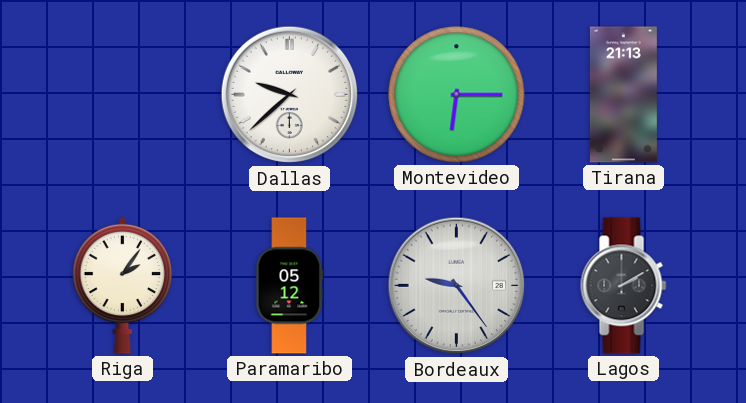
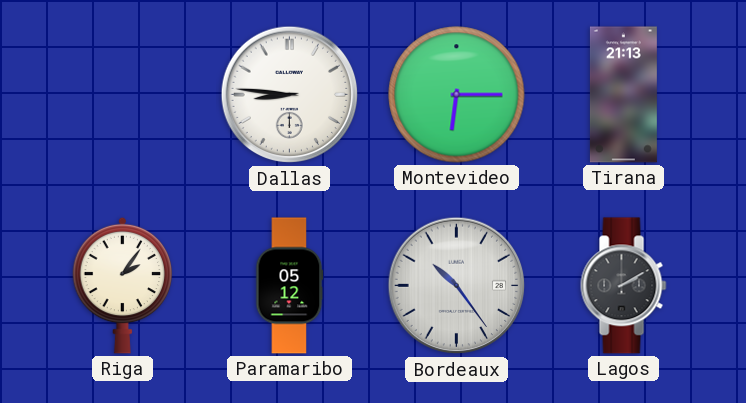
Dallas: 9:38 -> 8:46 (290, 95)
Bordeaux: 9:24 -> 10:24 (457, 286)
